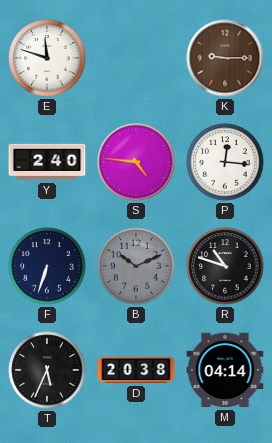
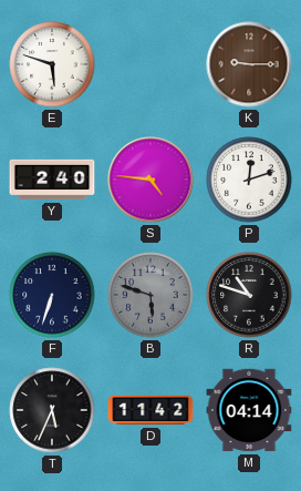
E: 11:48 -> 5:48 (52, 64)
P: 12:16 -> 12:12 (249, 180)
B: 10:11 -> 5:48 (150, 295)
D: 20:38 -> 11:42 (150, 410)
